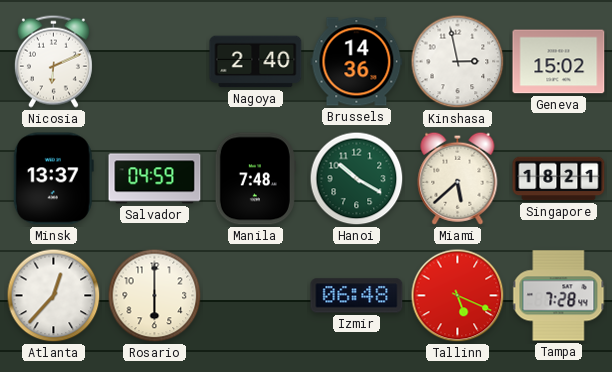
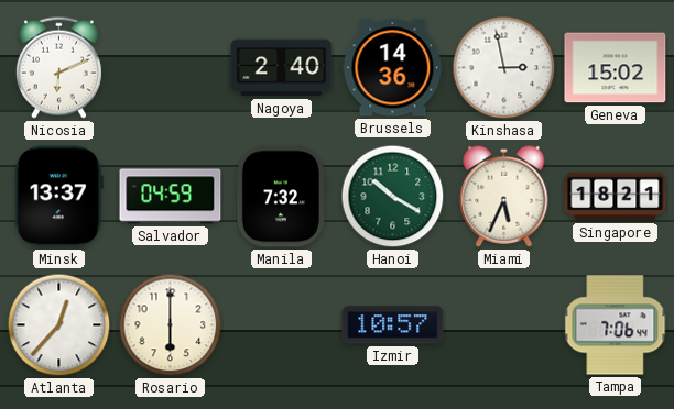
Manila: 7:48 -> 7:32 (281, 197)
Miami: 5:38 -> 5:34 (504, 196)
Izmir: 06:48 -> 10:57 (393, 325)
Tallinn: 5:19 -> none (458, 296)
Tampa: 7:28 -> 7:06 (616, 325)
